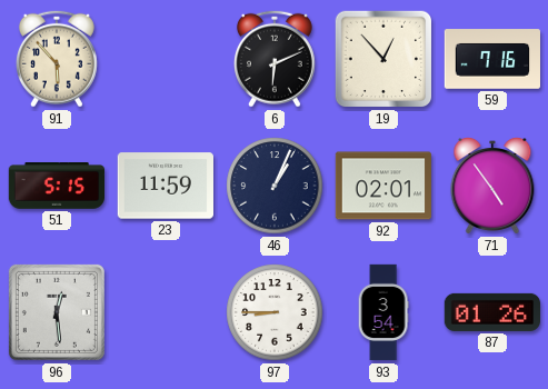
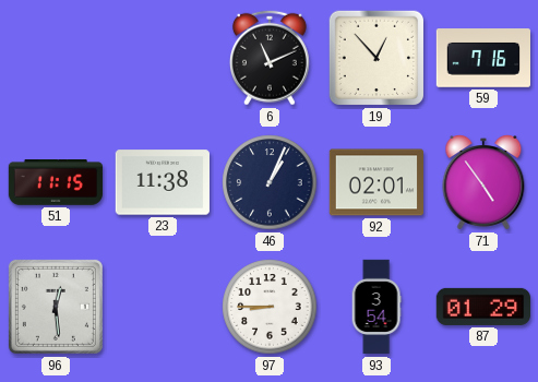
91: 5:53 -> none (57, 59)
6: 6:11 -> 11:11 (270, 58)
51: 5:15 -> 11:15 (55, 183)
23: 11:59 -> 11:38 (162, 182)
87: 01:26 -> 01:29 (482, 307)
